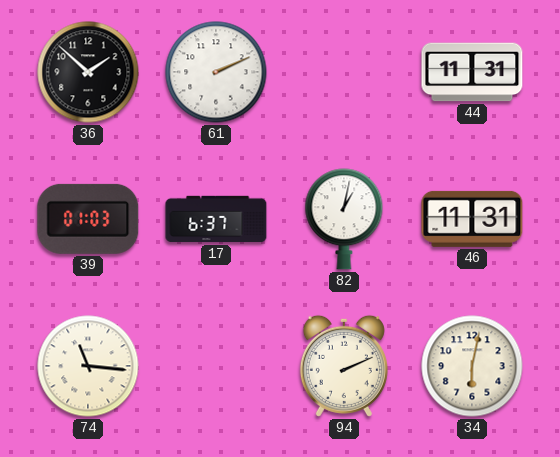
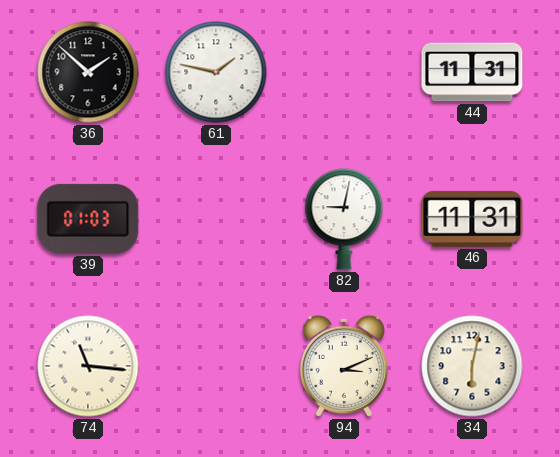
61: 2:11 -> 1:47 (216, 72)
17: 6:37 -> none (216, 219)
82: 1:02 -> 9:02 (344, 219)
94: 2:11 -> 3:11 (344, 366)
